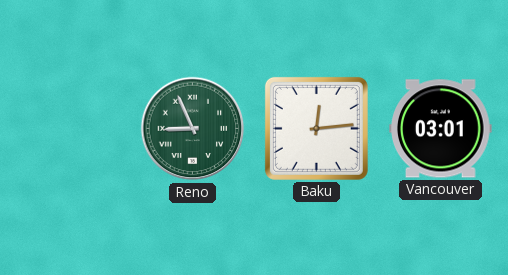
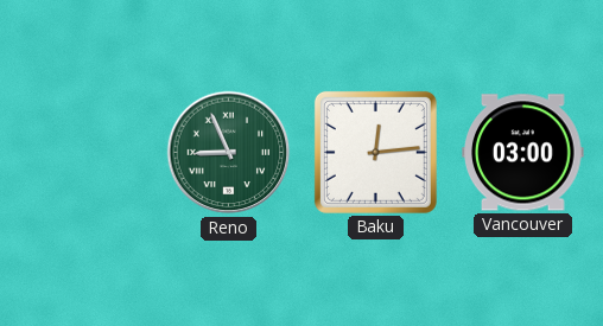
Vancouver: 03:01 -> 03:00 (523, 153)
